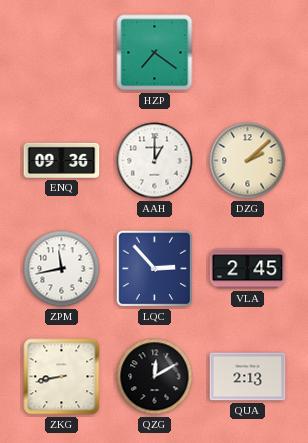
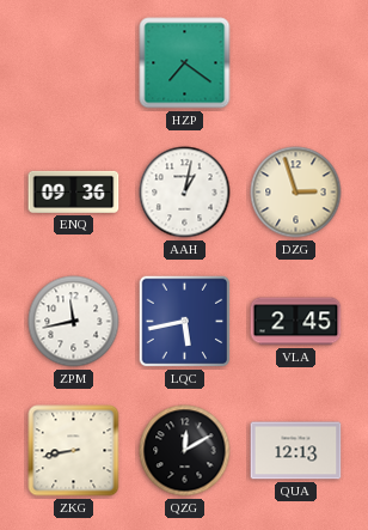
AAH: 1:00 -> 1:02 (185, 193)
DZG: 2:08 -> 2:57 (296, 193)
LQC: 2:53 -> 5:43 (185, 322)
QUA: 2:13 -> 12:13 (296, 451)
